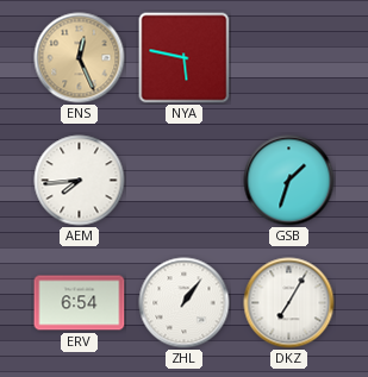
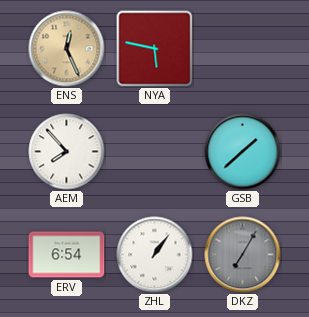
AEM: 7:44 -> 7:53 (67, 152)
GSB: 1:33 -> 1:38 (243, 152)
DKZ dial: white -> grey (243, 255)
